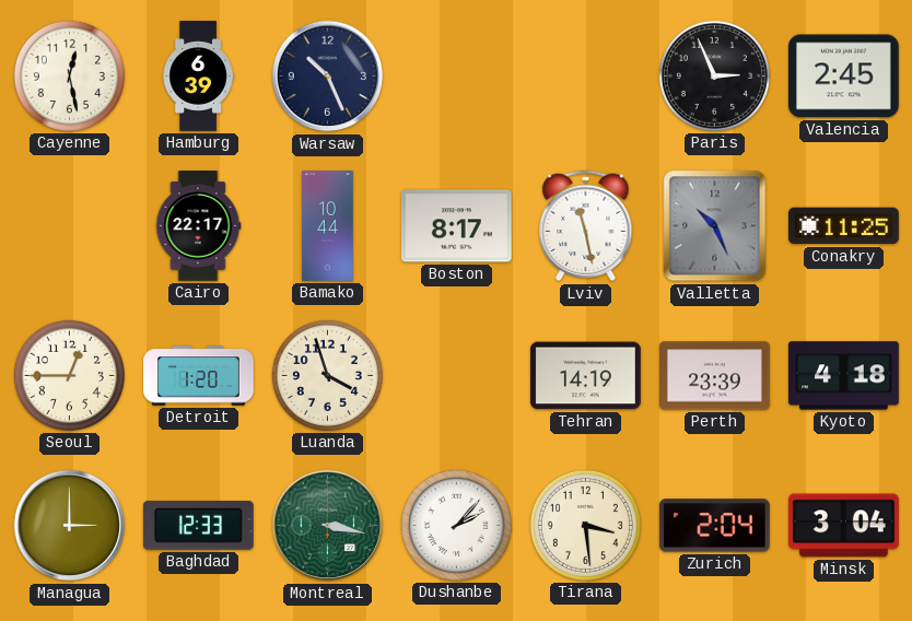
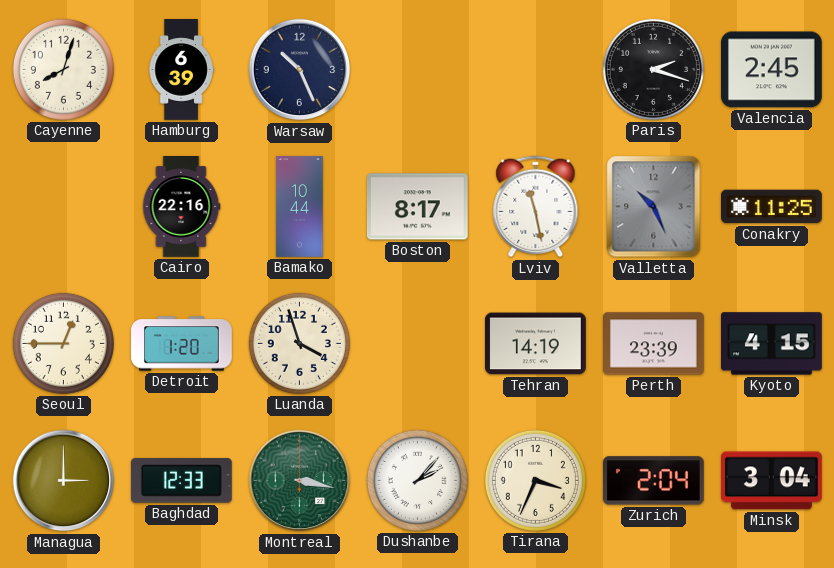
Cayenne: 12:28 -> 8:03 (63, 69)
Paris: 2:56 -> 2:18 (653, 69)
Cairo: 22:17 -> 22:16 (181, 207)
Kyoto: 4:18 -> 4:15 (772, 344)
Tirana: 3:29 -> 3:34 (535, 480)
